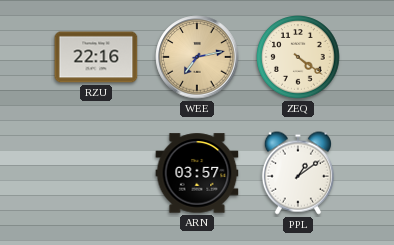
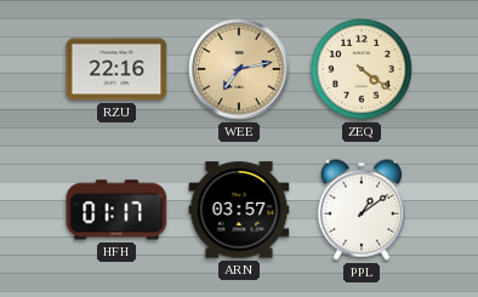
HFH: none -> 01:17 (116, 210)
